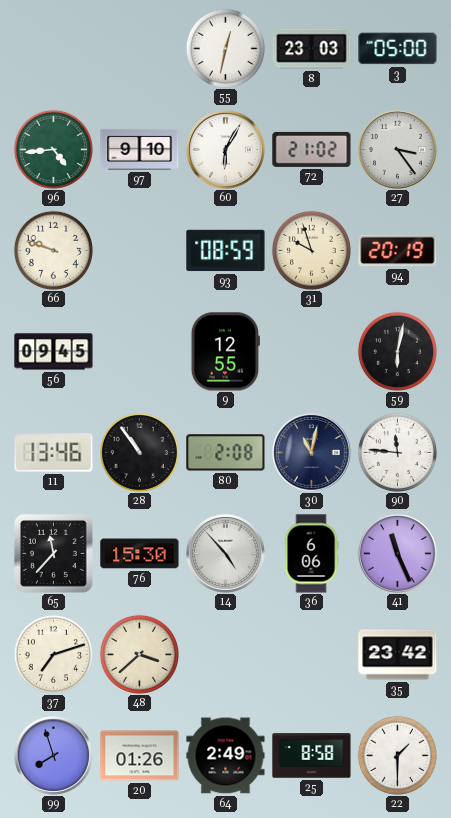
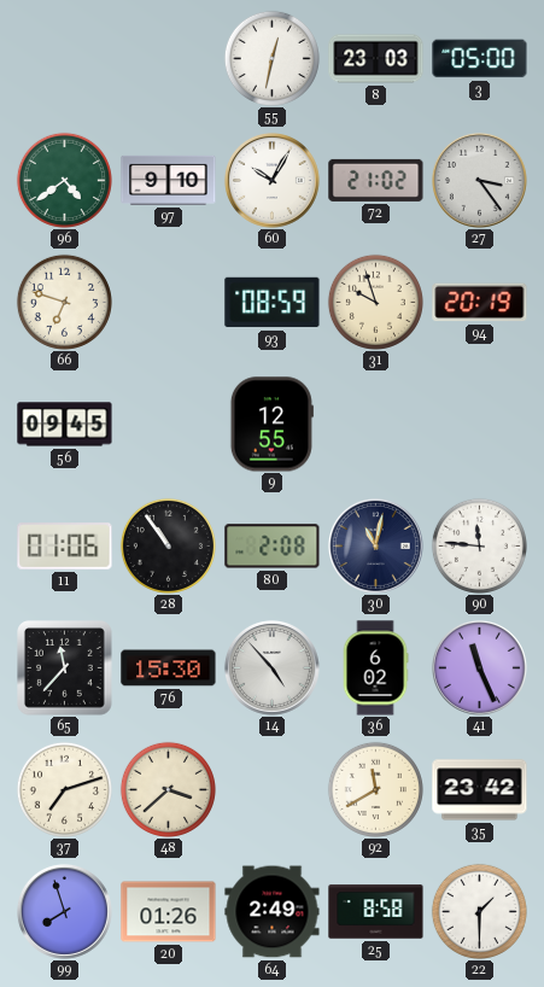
96: 4:44 -> 4:39 (64, 180)
60: 6:05 -> 10:05 (271, 180)
66: 9:48 -> 6:48 (64, 302)
59: 6:02 -> none (397, 351)
11: 13:46 -> 01:06 (65, 547)
36: 6:06 -> 6:02 (375, 668)
92: none -> 11:40 (375, 789)
